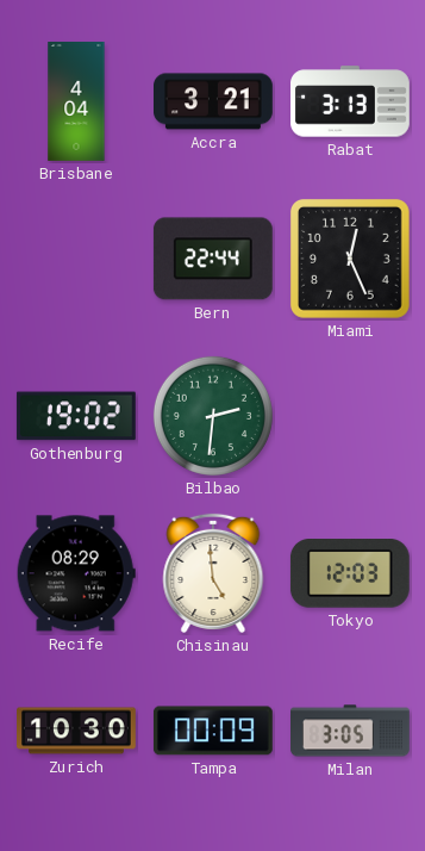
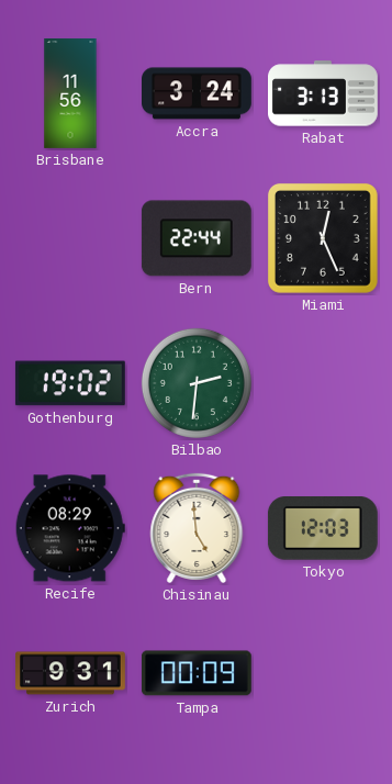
Brisbane: 4:04 -> 11:56 (70, 94)
Accra: 3:21 -> 3:24 (198, 93)
Zurich: 10:30 -> 9:31 (71, 673)
Milan: 3:05 -> none (351, 731)
